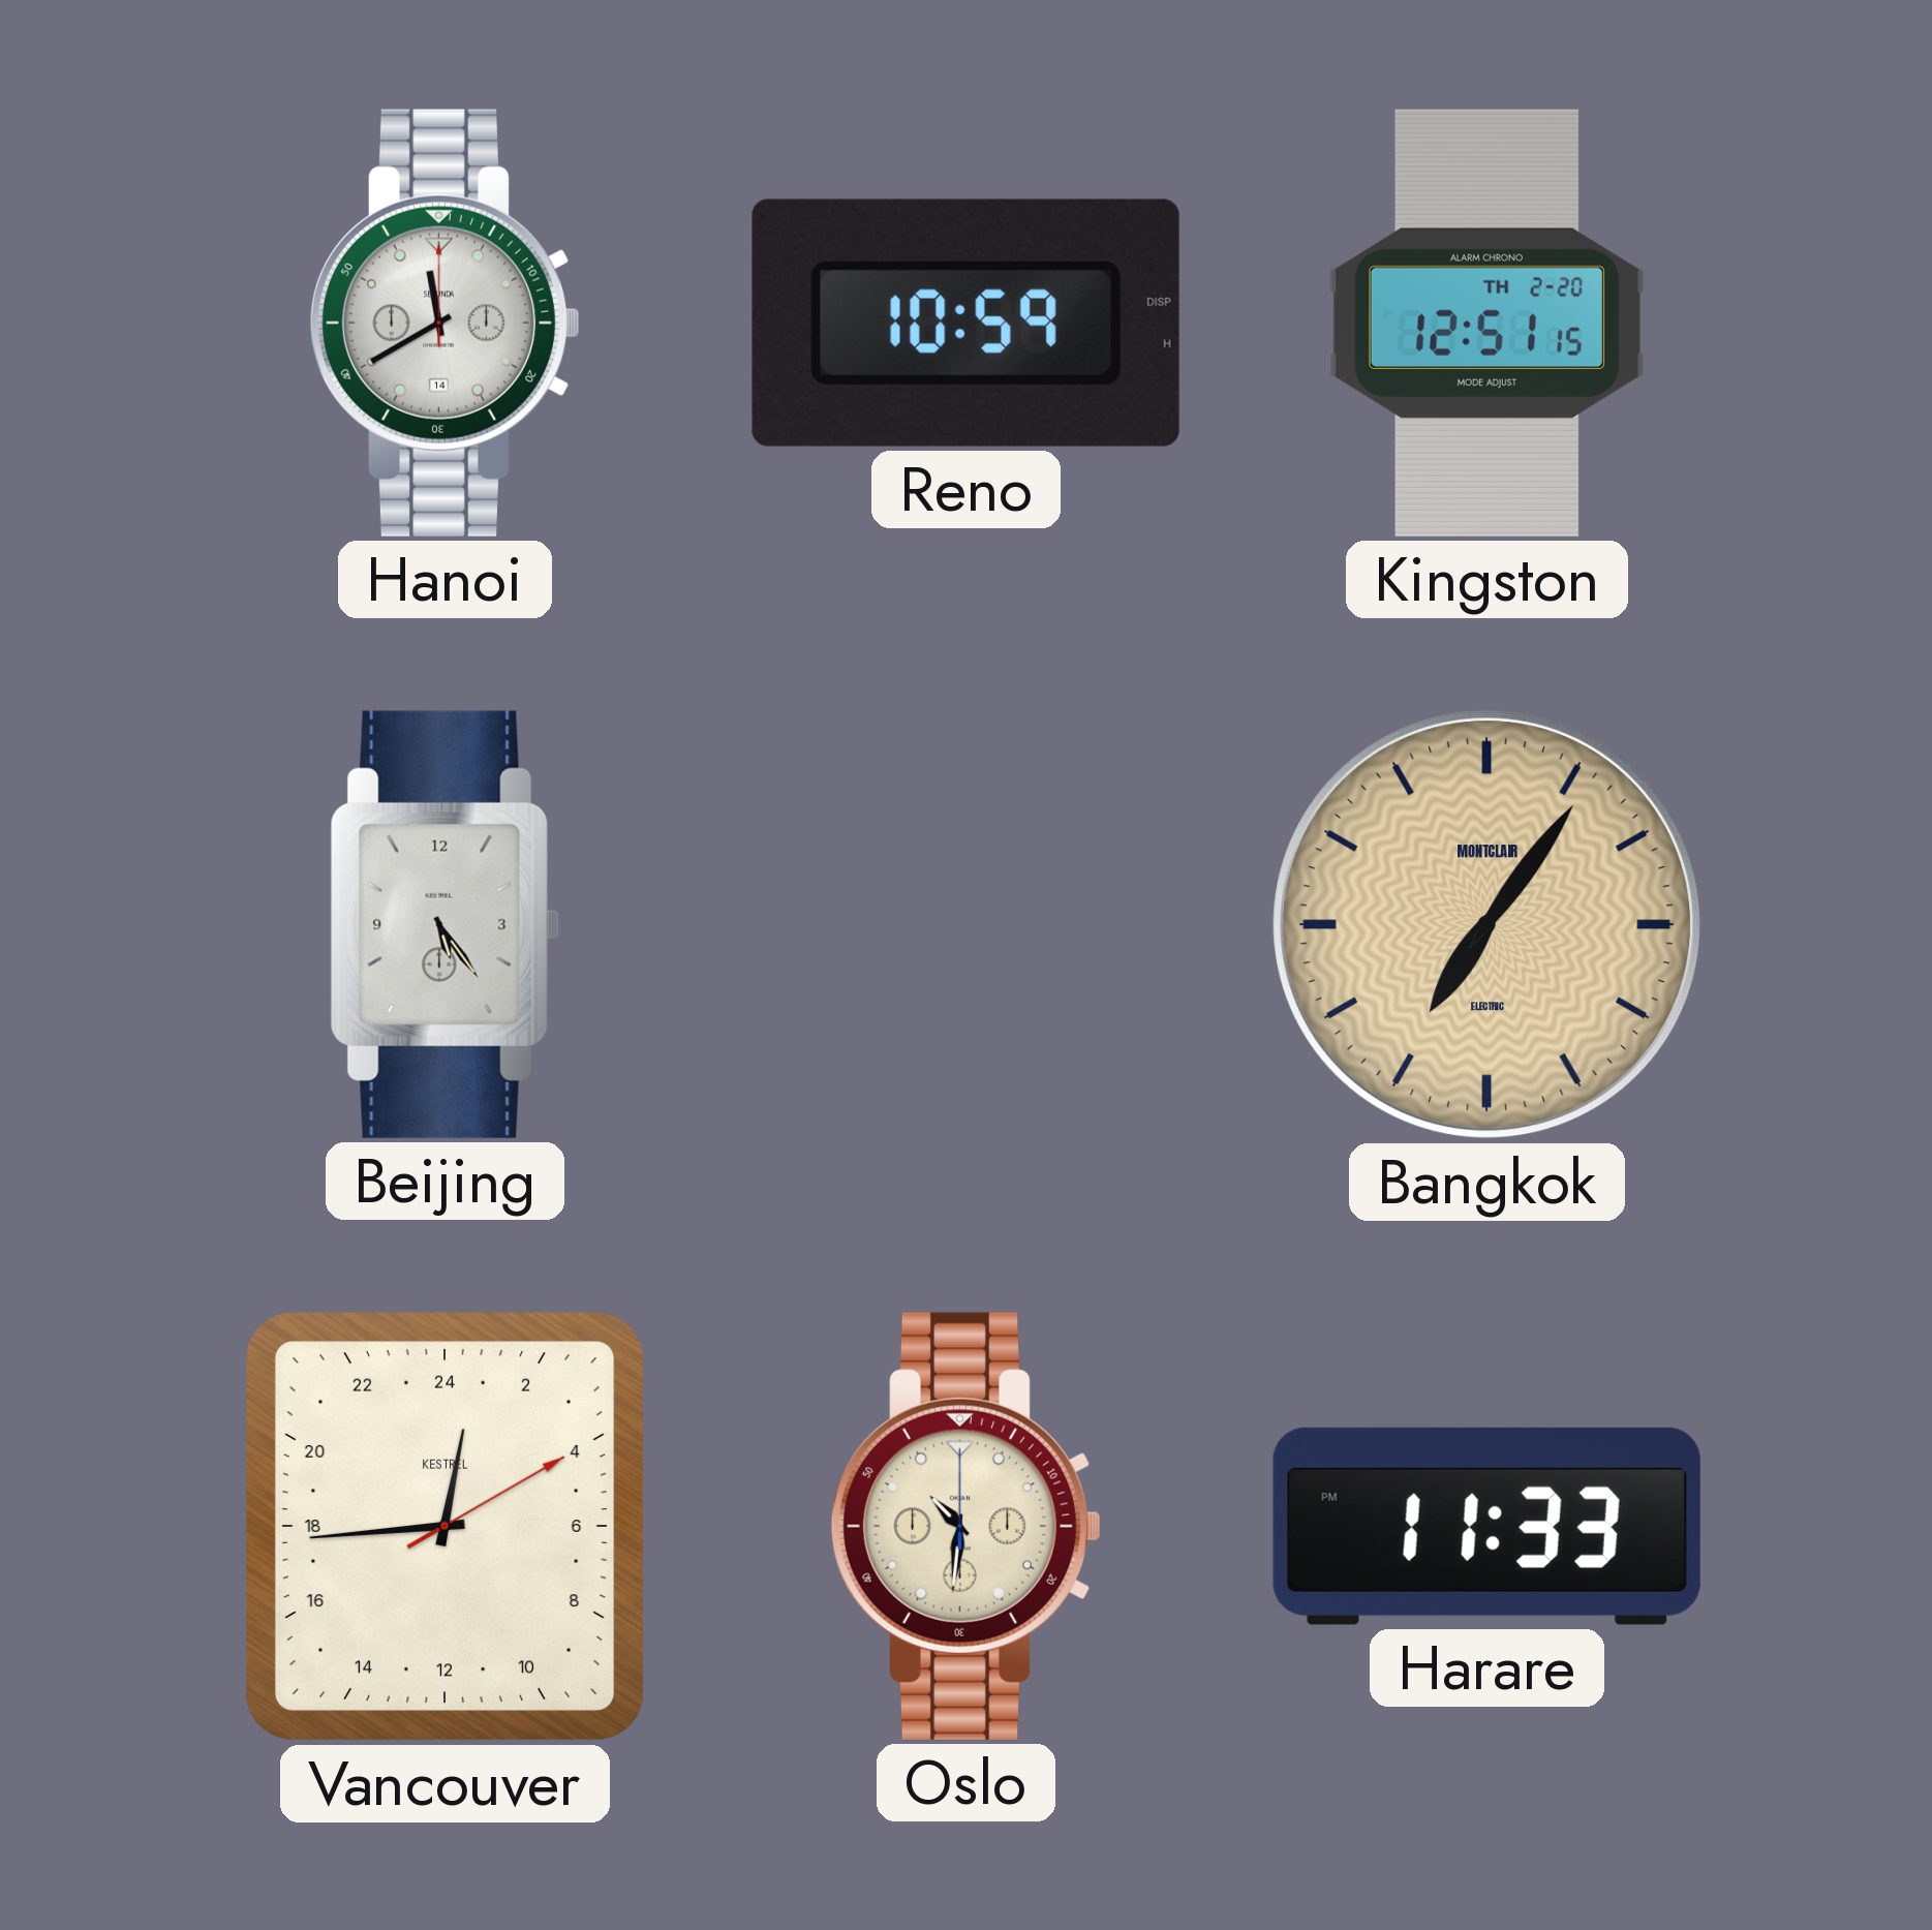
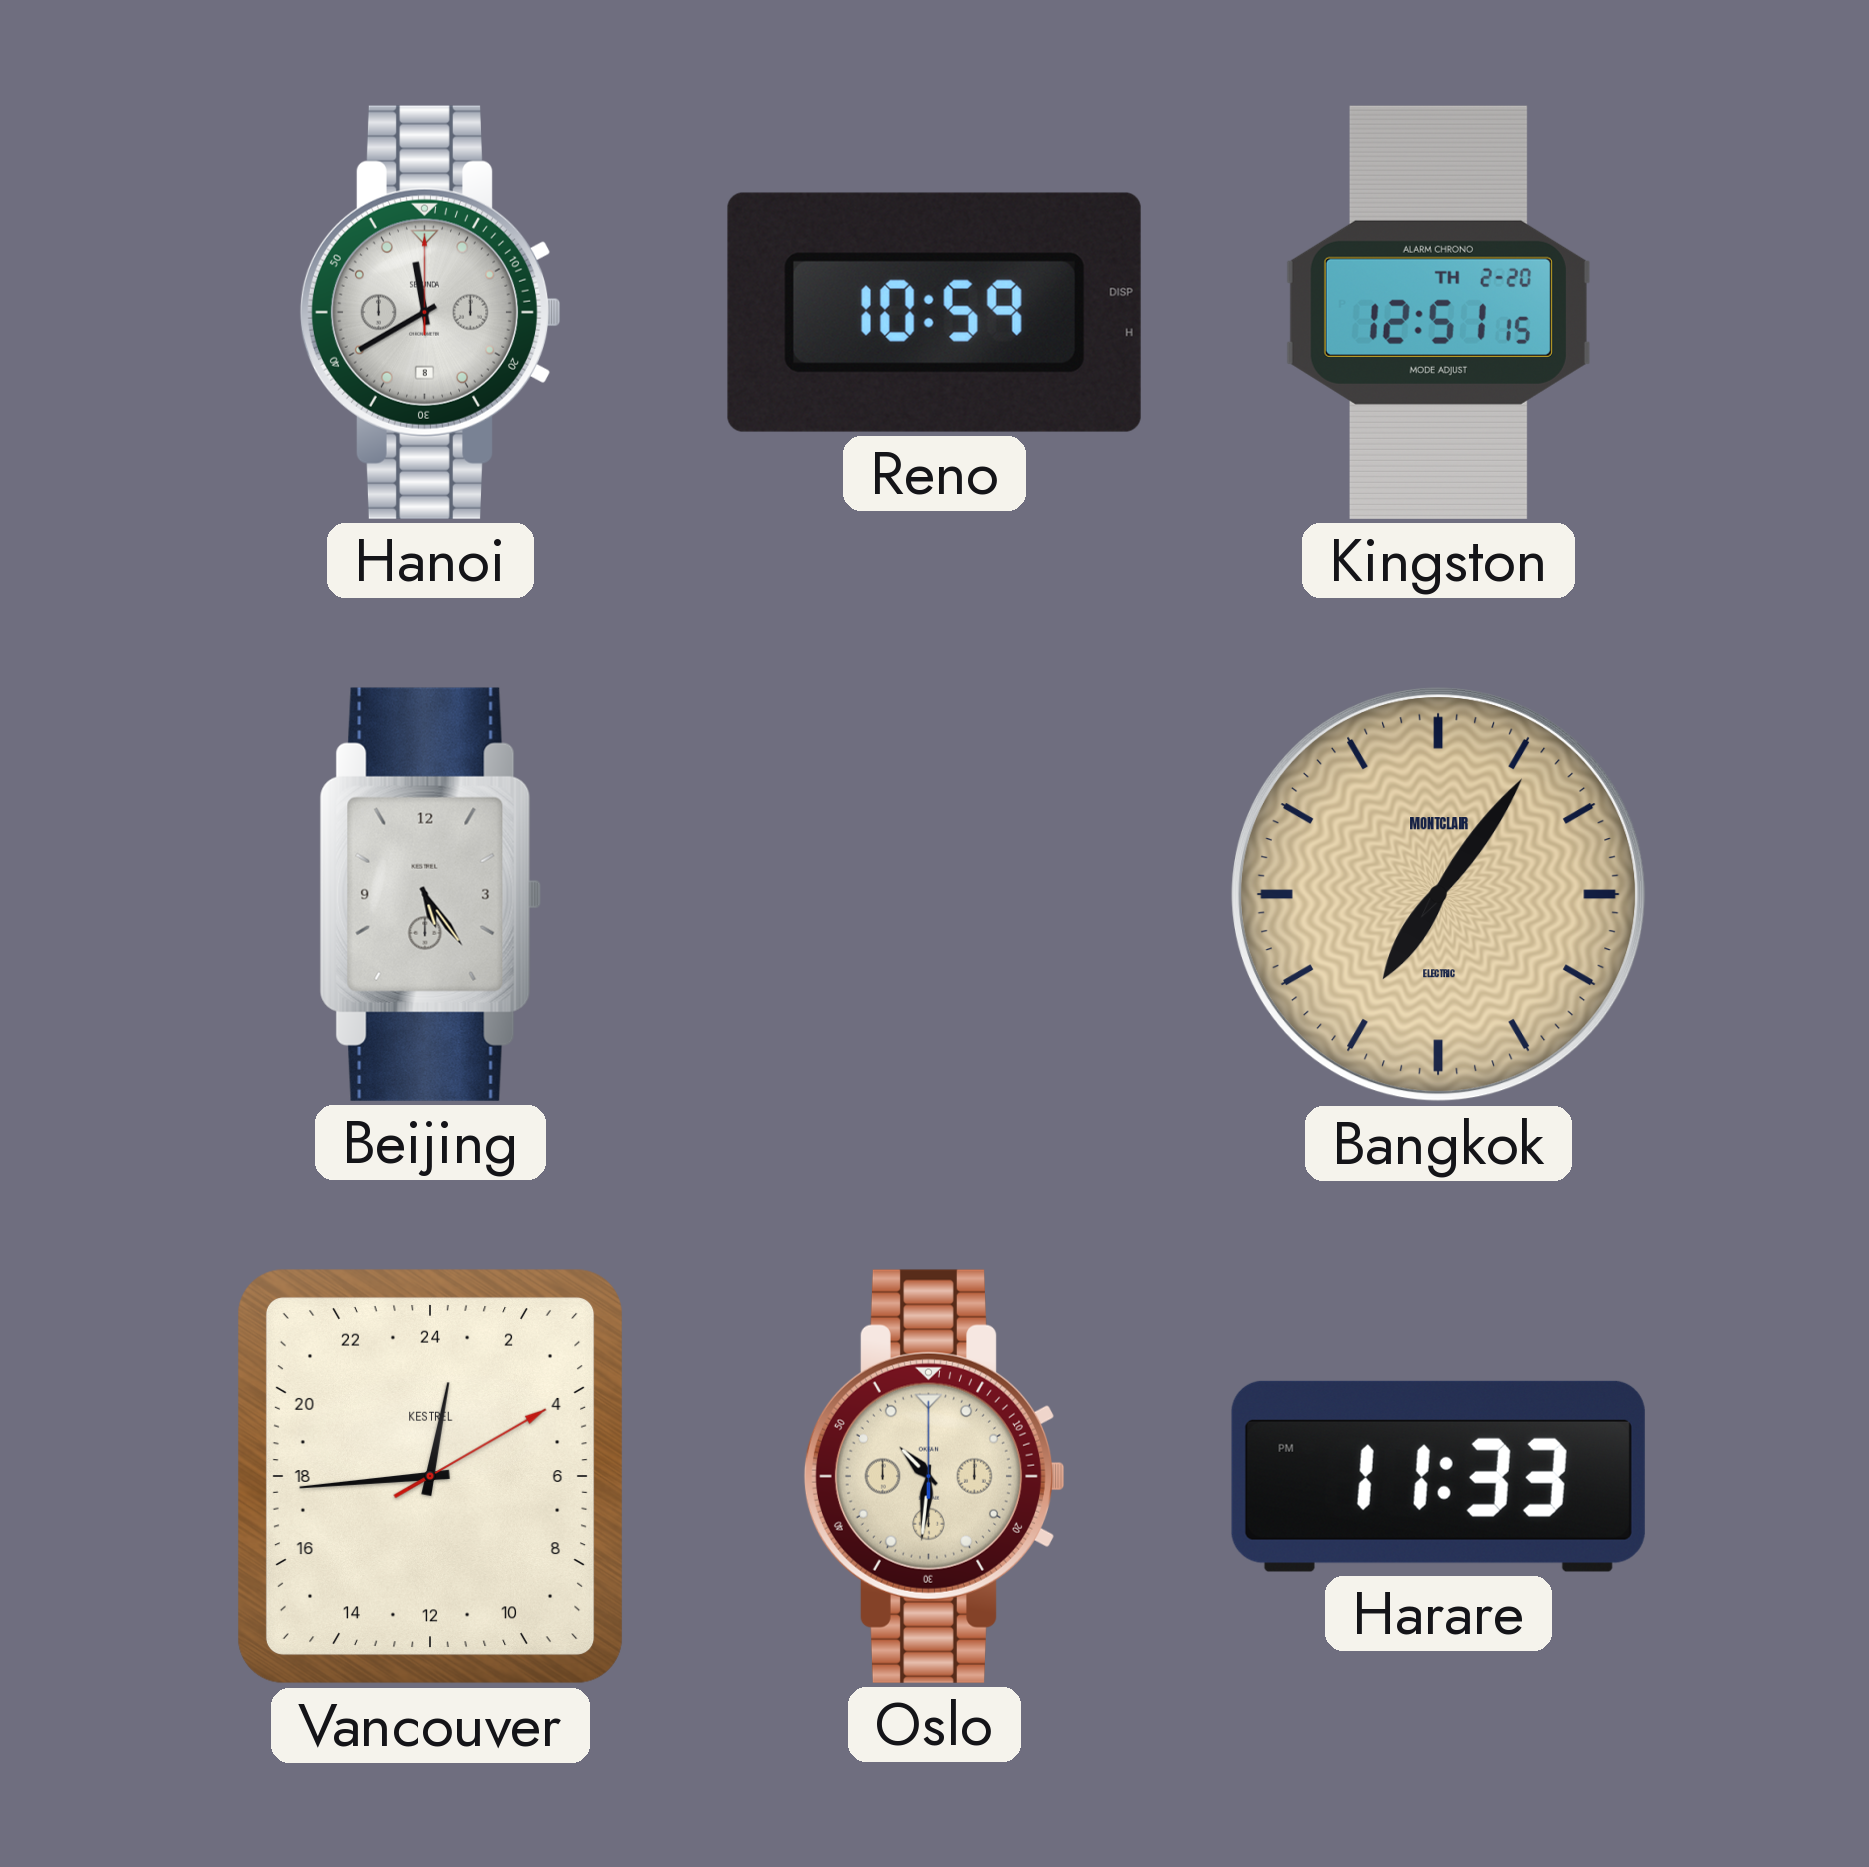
Hanoi date: 14 -> 8 (430, 312)
